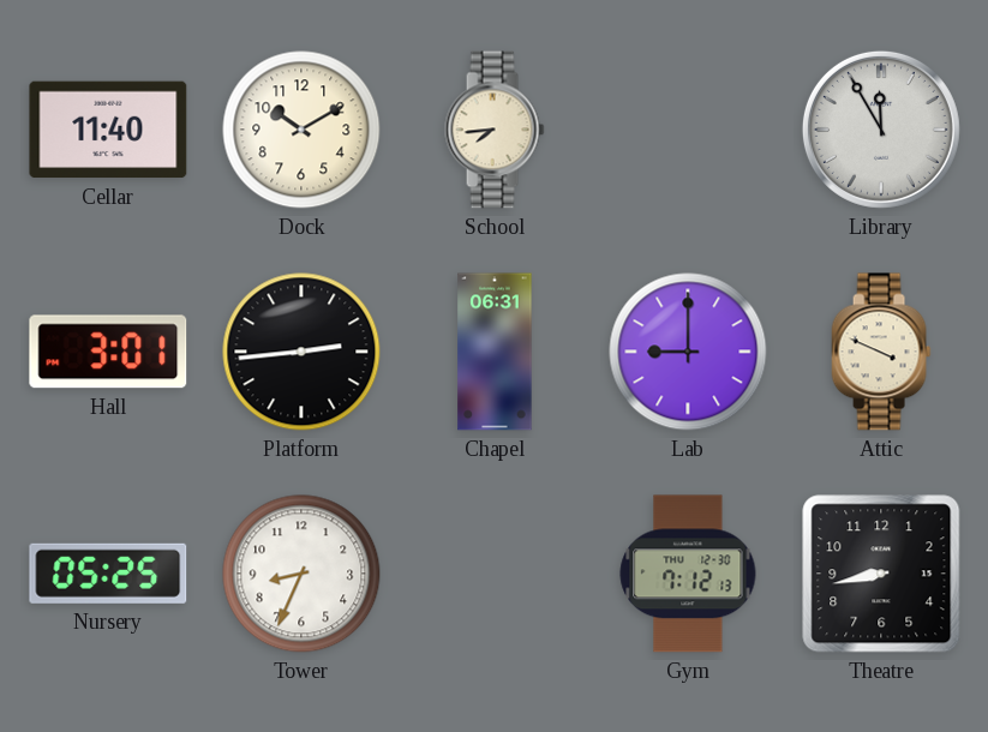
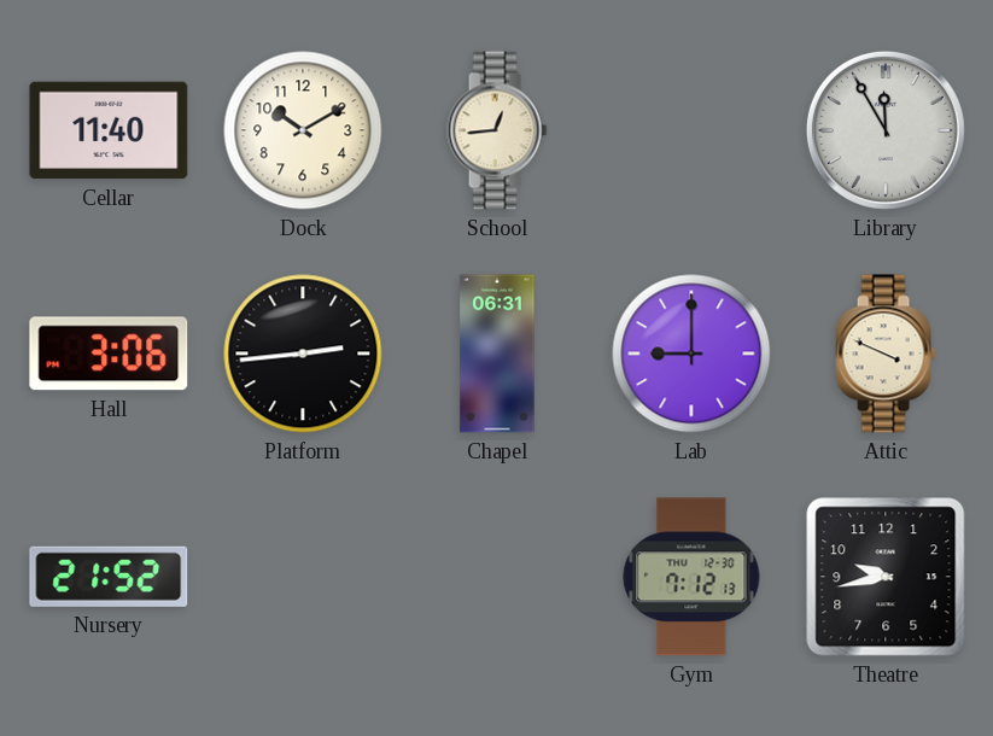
School: 7:44 -> 12:44 (497, 130)
Hall: 3:01 -> 3:06 (109, 354)
Nursery: 05:25 -> 21:52 (109, 577)
Tower: 8:34 -> none (301, 574)
Theatre: 8:43 -> 9:43 (886, 577)
